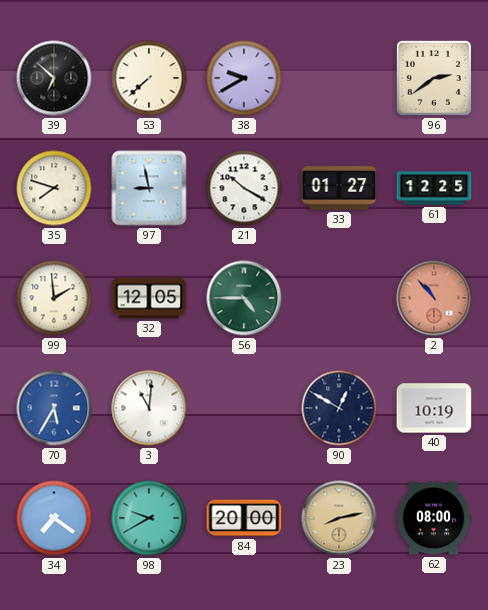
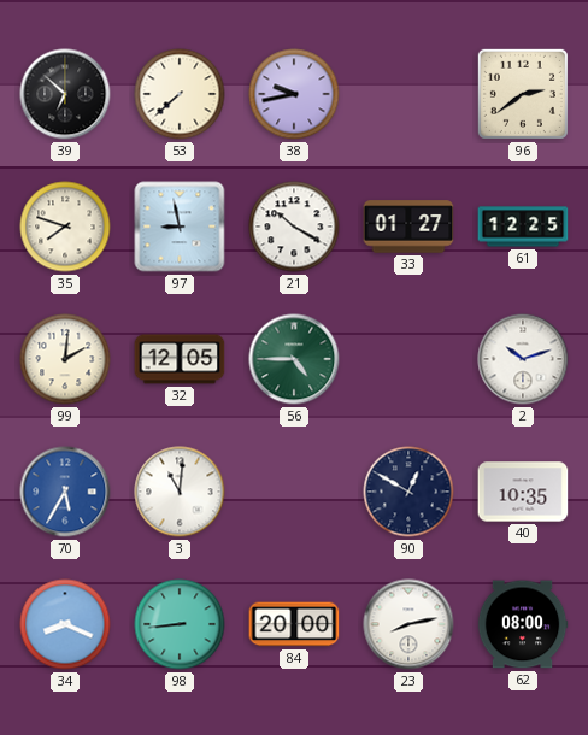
38: 9:40 -> 9:43 (294, 94)
99: 1:59 -> 2:01 (65, 359)
2: 10:53 -> 10:12 (523, 359)
2 dial: salmon -> white (523, 359)
40: 10:19 -> 10:35 (523, 492)
34: 7:21 -> 8:19 (65, 624)
98: 9:40 -> 8:44 (180, 624)
23 dial: champagne -> white (408, 624)
